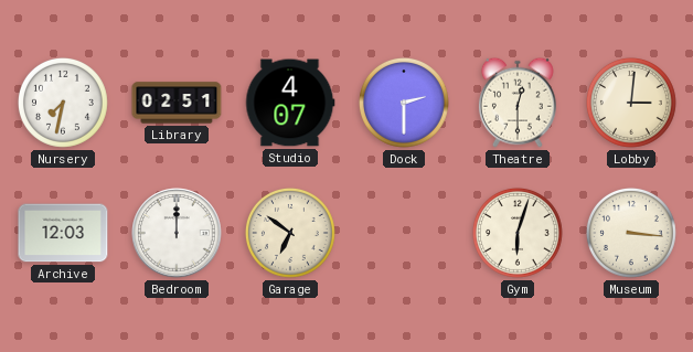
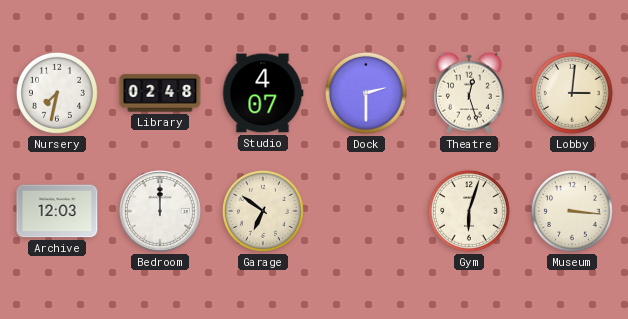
Library: 02:51 -> 02:48 (160, 93)
Theatre: 12:30 -> 12:27 (469, 93)
